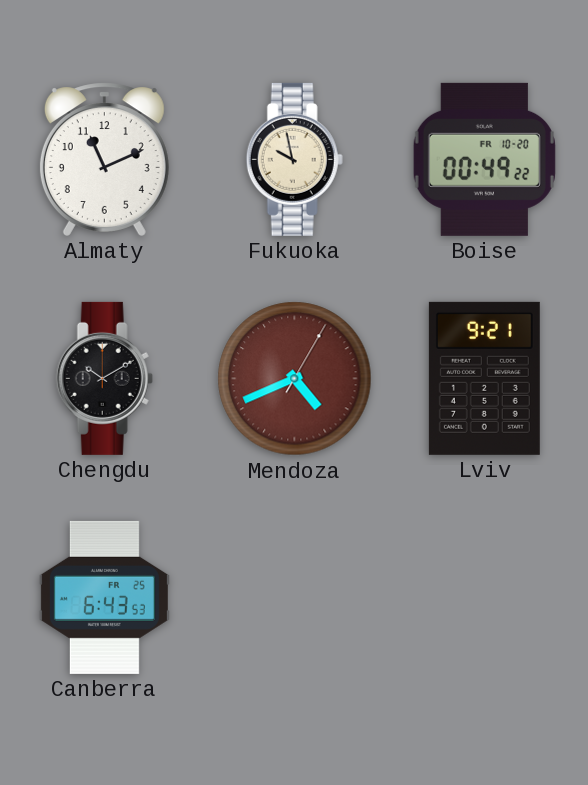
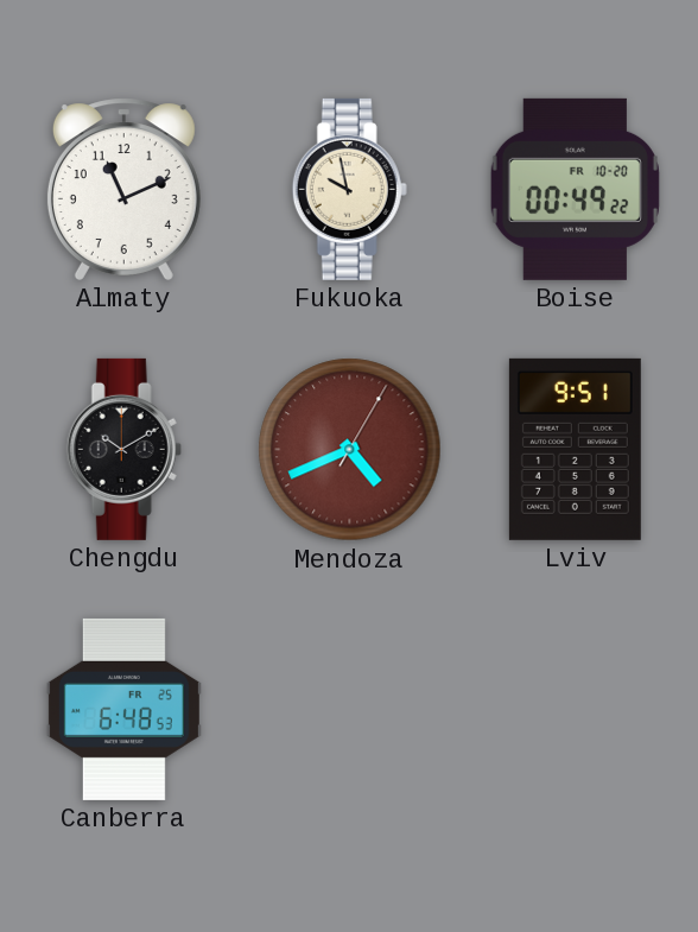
Lviv: 9:21 -> 9:51 (575, 449)
Canberra: 6:43 -> 6:48 (123, 709)
